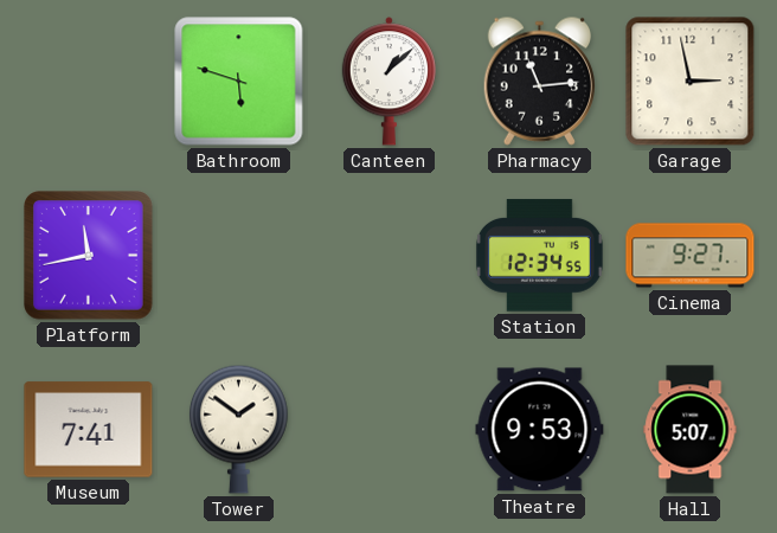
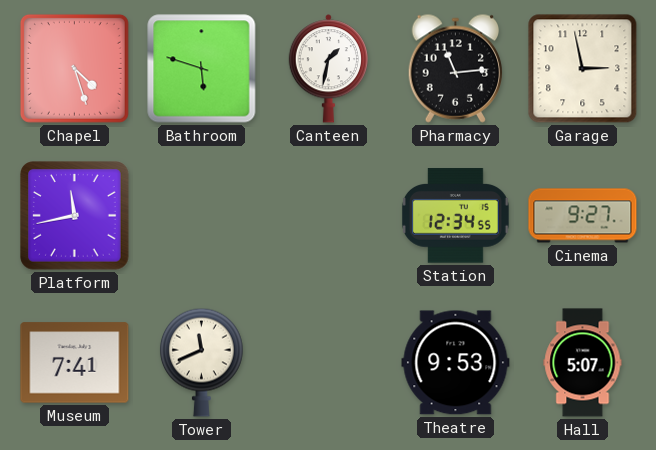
Chapel: none -> 4:27 (74, 68)
Canteen: 1:08 -> 1:32 (328, 69)
Tower: 1:51 -> 11:41 (202, 362)
